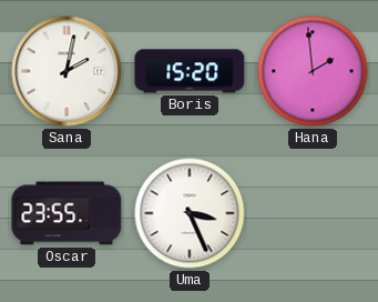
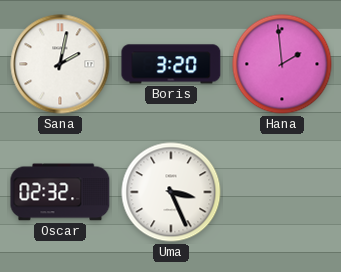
Boris: 15:20 -> 3:20 (171, 64)
Oscar: 23:55 -> 02:32 (60, 192)
